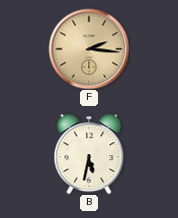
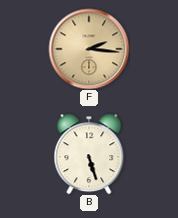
B: 5:32 -> 5:27 (89, 154)
